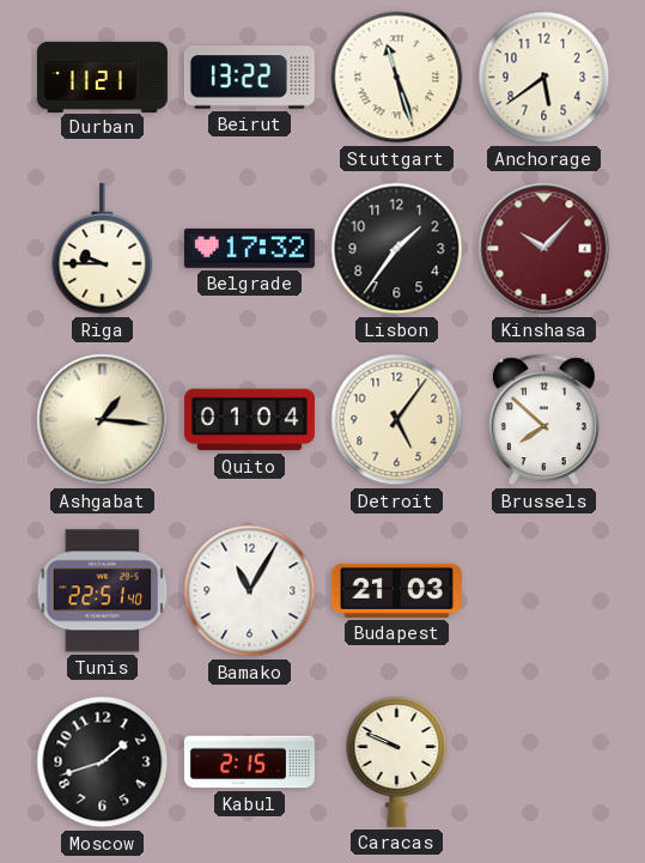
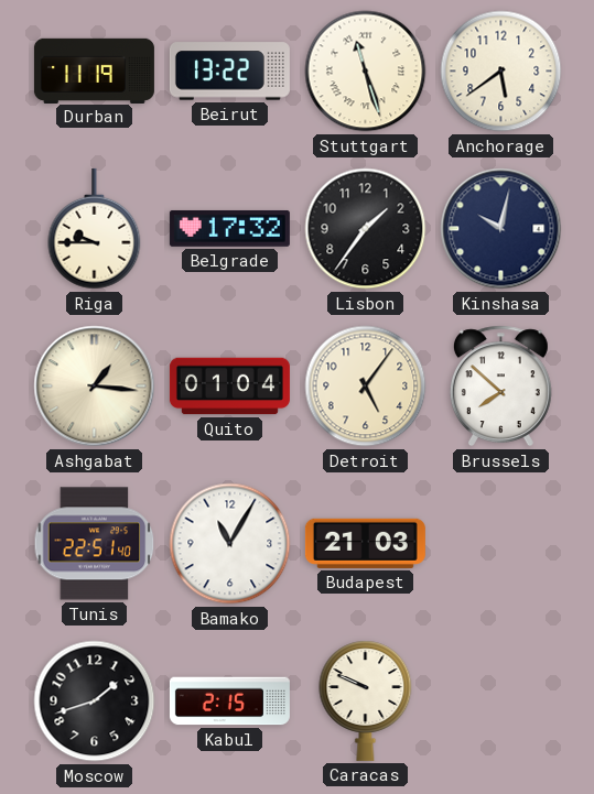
Durban: 11:21 -> 11:19 (94, 70)
Kinshasa: 10:07 -> 10:02 (501, 229)
Kinshasa dial: burgundy -> navy (501, 229)
